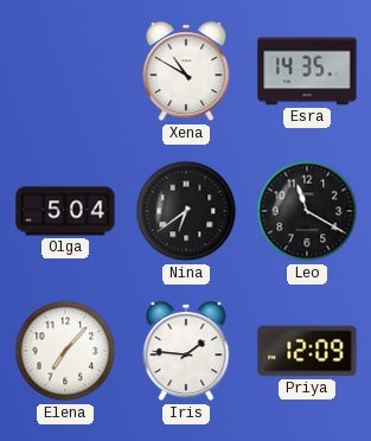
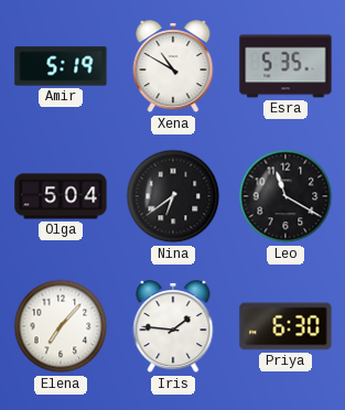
Amir: none -> 5:19 (61, 66)
Esra: 14:35 -> 5:35 (285, 66)
Priya: 12:09 -> 6:30 (285, 326)
